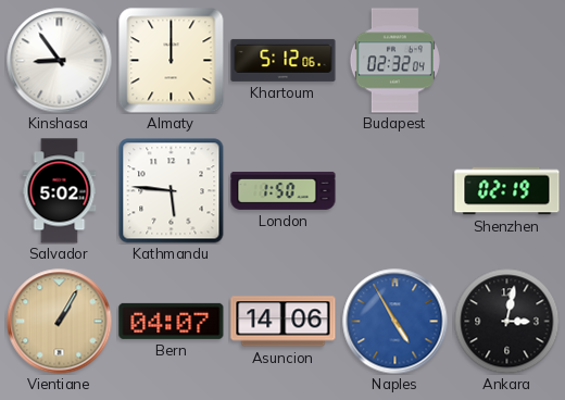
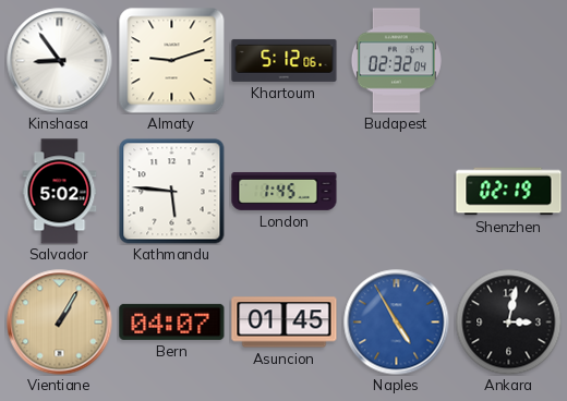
Almaty: 12:00 -> 9:12 (172, 61)
London: 1:50 -> 1:45 (285, 191)
Asuncion: 14:06 -> 01:45 (285, 323)
